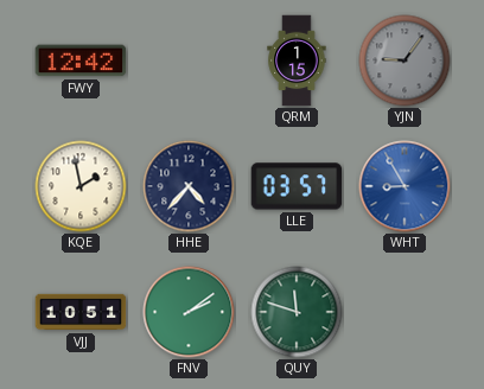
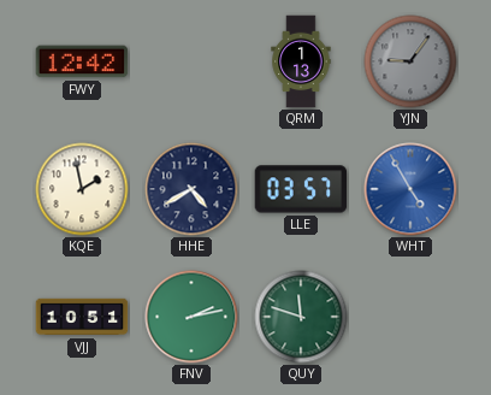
QRM: 1:15 -> 1:13 (301, 61)
HHE: 4:37 -> 4:40 (191, 189)
WHT: 8:55 -> 4:55 (410, 189)
FNV: 2:09 -> 2:13 (191, 317)
